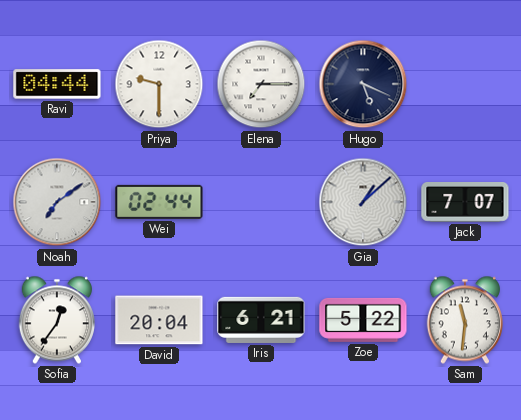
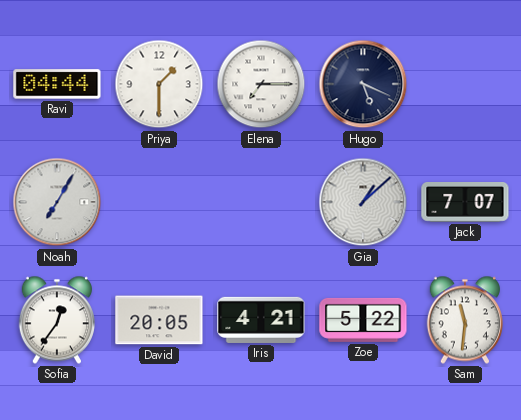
Priya: 9:30 -> 1:30 (159, 84)
Noah: 7:09 -> 7:05 (57, 202)
Wei: 02:44 -> none (159, 202)
David: 20:04 -> 20:05 (159, 320)
Iris: 6:21 -> 4:21 (261, 320)
